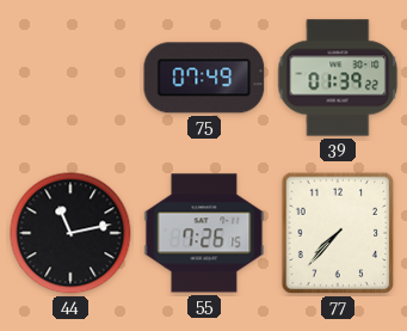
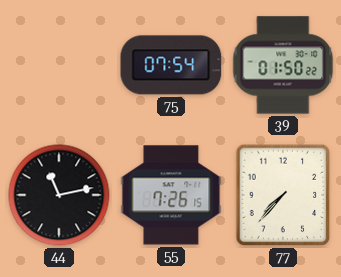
75: 07:49 -> 07:54 (171, 65)
39: 01:39 -> 01:50 (283, 65)
